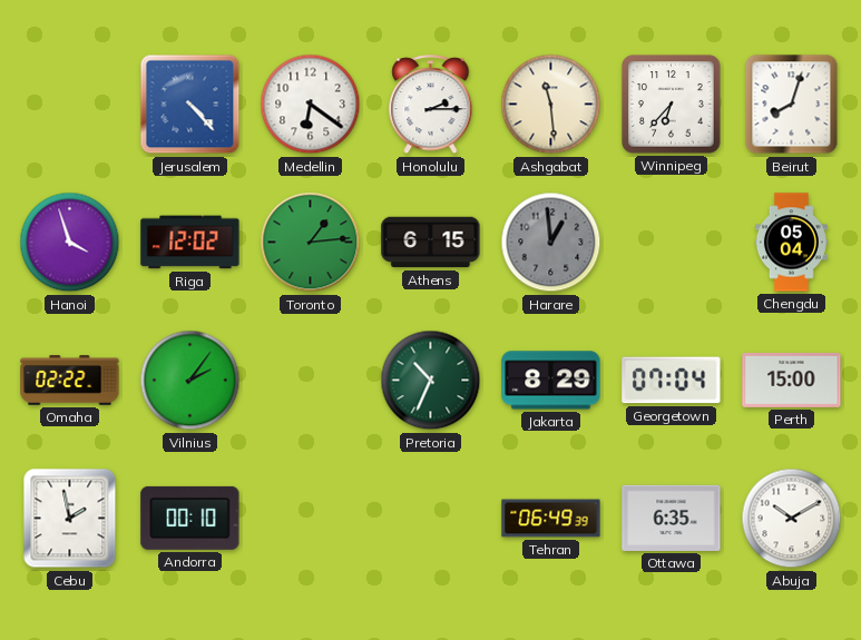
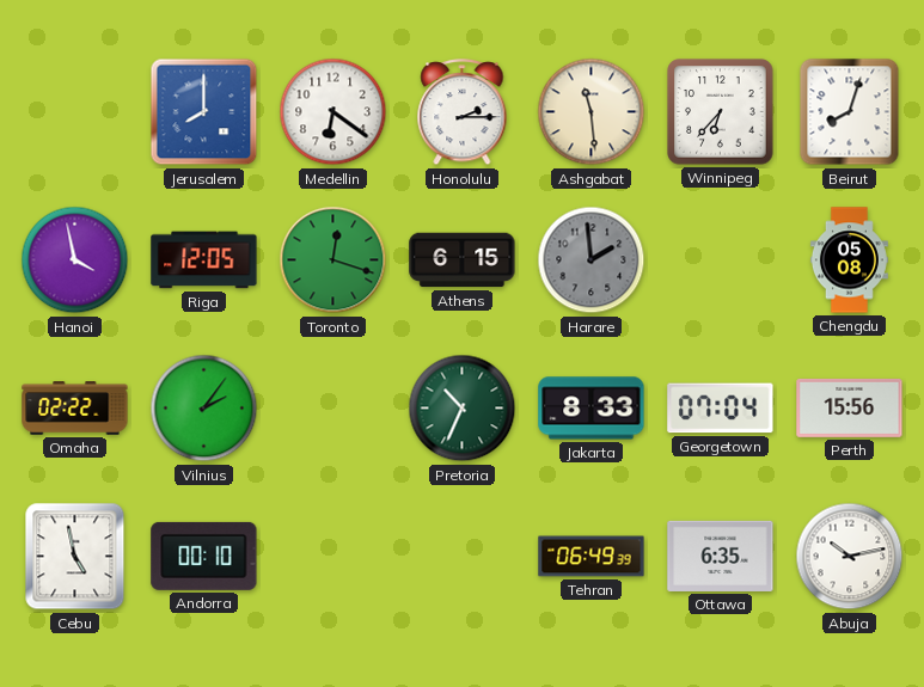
Jerusalem: 4:23 -> 8:00 (204, 112)
Hanoi: 3:57 -> 3:58 (75, 260)
Riga: 12:02 -> 12:05 (204, 260)
Toronto: 1:14 -> 12:18 (334, 260)
Harare: 12:59 -> 1:59 (592, 260)
Chengdu: 05:04 -> 05:08 (849, 260)
Jakarta: 8:29 -> 8:33 (592, 409)
Perth: 15:00 -> 15:56 (850, 407)
Cebu: 1:58 -> 4:58 (75, 557)
Abuja: 10:10 -> 10:13 (850, 557)
